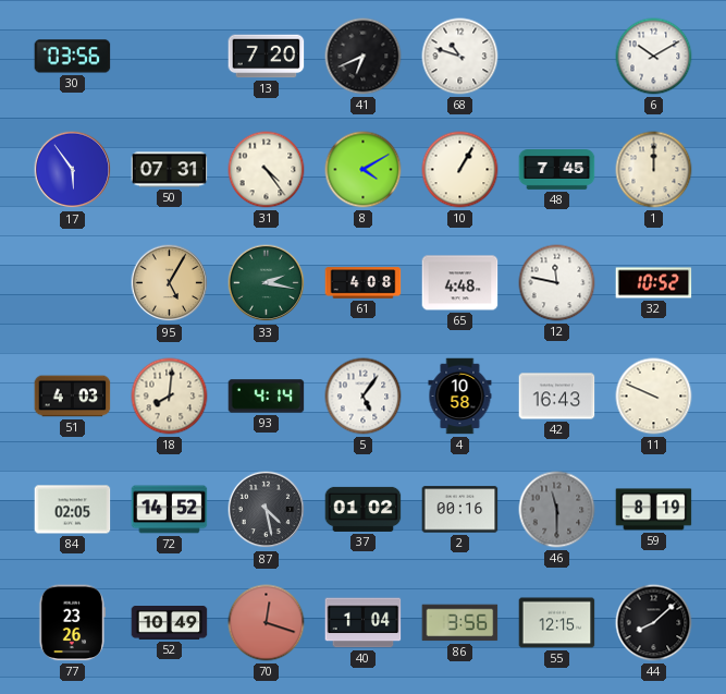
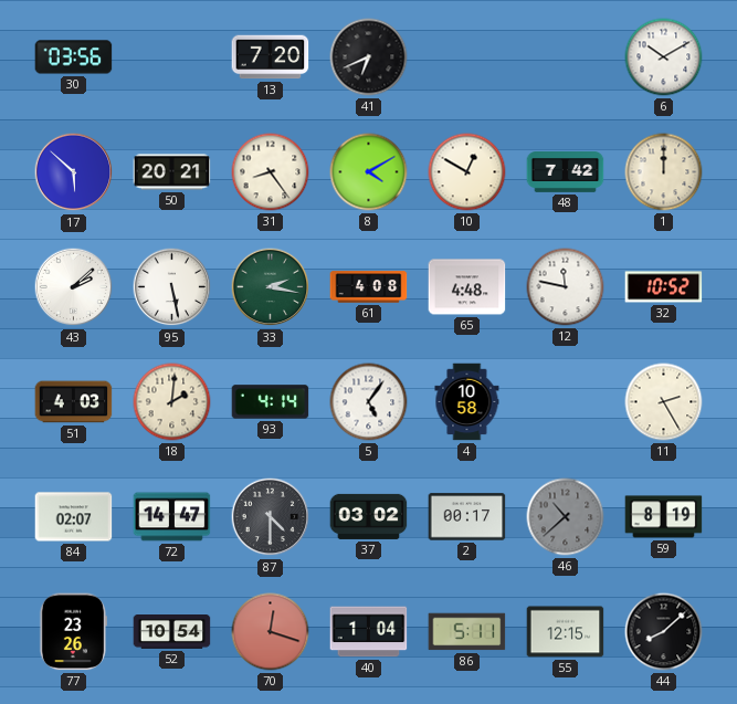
68: 10:48 -> none (460, 57)
17: 5:54 -> 5:52 (74, 172)
50: 07:31 -> 20:21 (172, 172)
31: 4:24 -> 8:24 (271, 172)
10: 1:05 -> 12:50 (467, 172)
48: 7:45 -> 7:42 (566, 172)
43: none -> 2:08 (74, 287)
95: 5:05 -> 5:28 (172, 287)
95 dial: champagne -> white (172, 287)
18: 8:01 -> 2:01 (172, 402)
42: 16:43 -> none (557, 397)
11: 9:49 -> 2:25 (664, 402)
84: 02:05 -> 02:07 (74, 517)
72: 14:52 -> 14:47 (172, 517)
87: 4:28 -> 4:30 (271, 517)
37: 01:02 -> 03:02 (369, 516)
2: 00:16 -> 00:17 (467, 517)
46: 11:30 -> 10:38 (566, 517)
52: 10:49 -> 10:54 (172, 632)
86: 3:56 -> 5:11 (467, 632)
